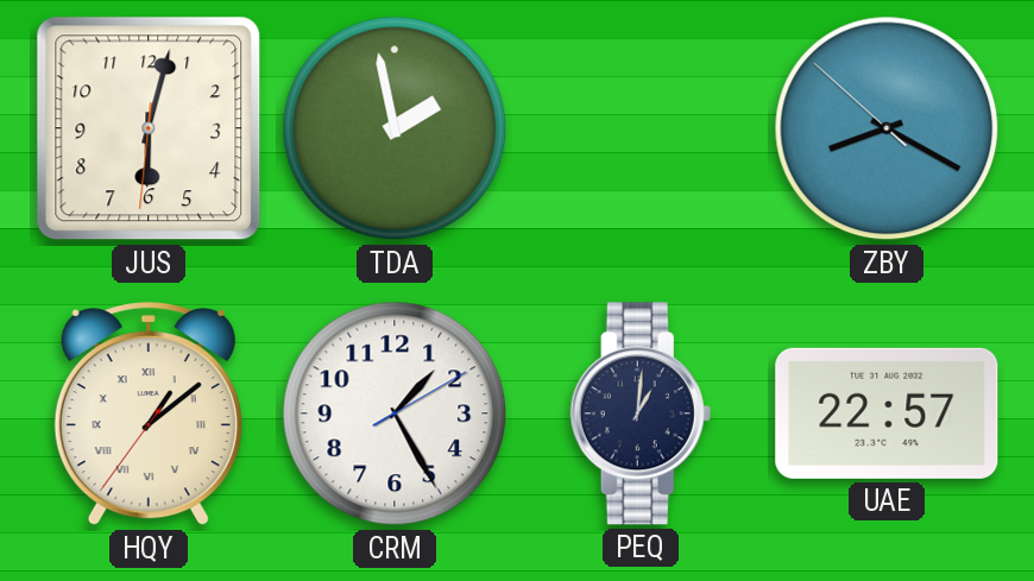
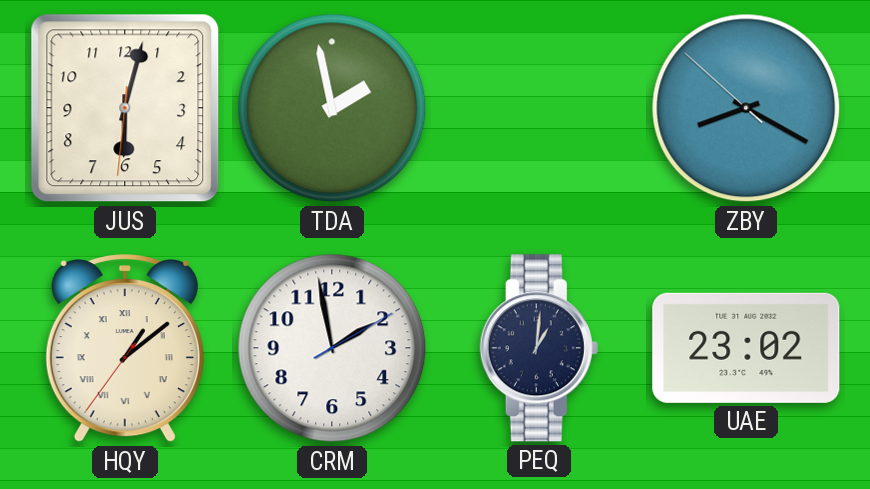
CRM: 1:25 -> 1:58 (332, 348)
UAE: 22:57 -> 23:02 (746, 348)
